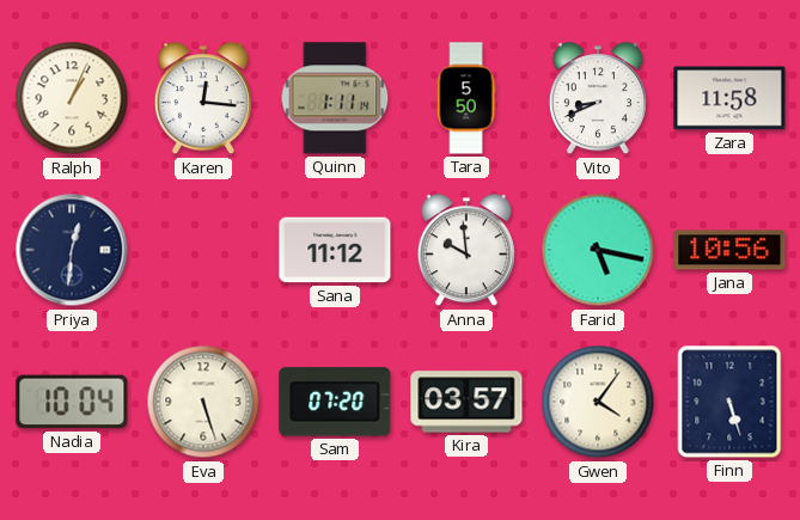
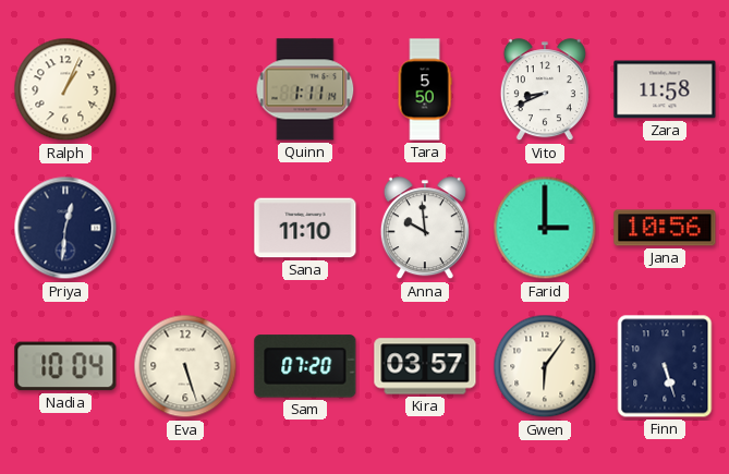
Karen: 12:16 -> none (203, 99)
Sana: 11:12 -> 11:10 (305, 228)
Farid: 5:17 -> 3:00 (545, 228)
Gwen: 4:06 -> 6:06 (545, 366)
